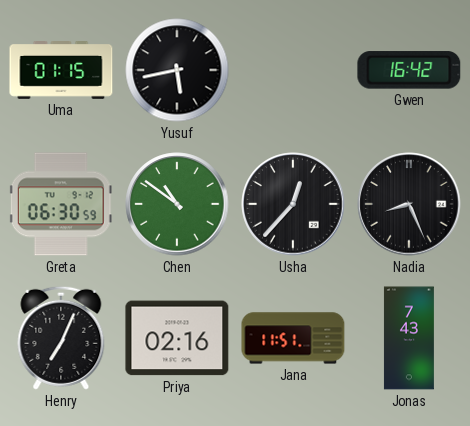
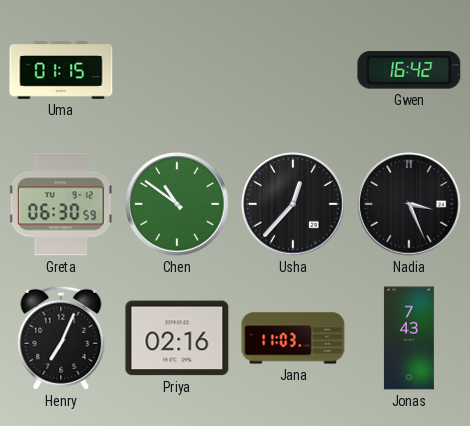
Yusuf: 5:43 -> none (177, 70)
Nadia: 8:26 -> 3:26 (409, 204)
Jana: 11:51 -> 11:03 (293, 338)
